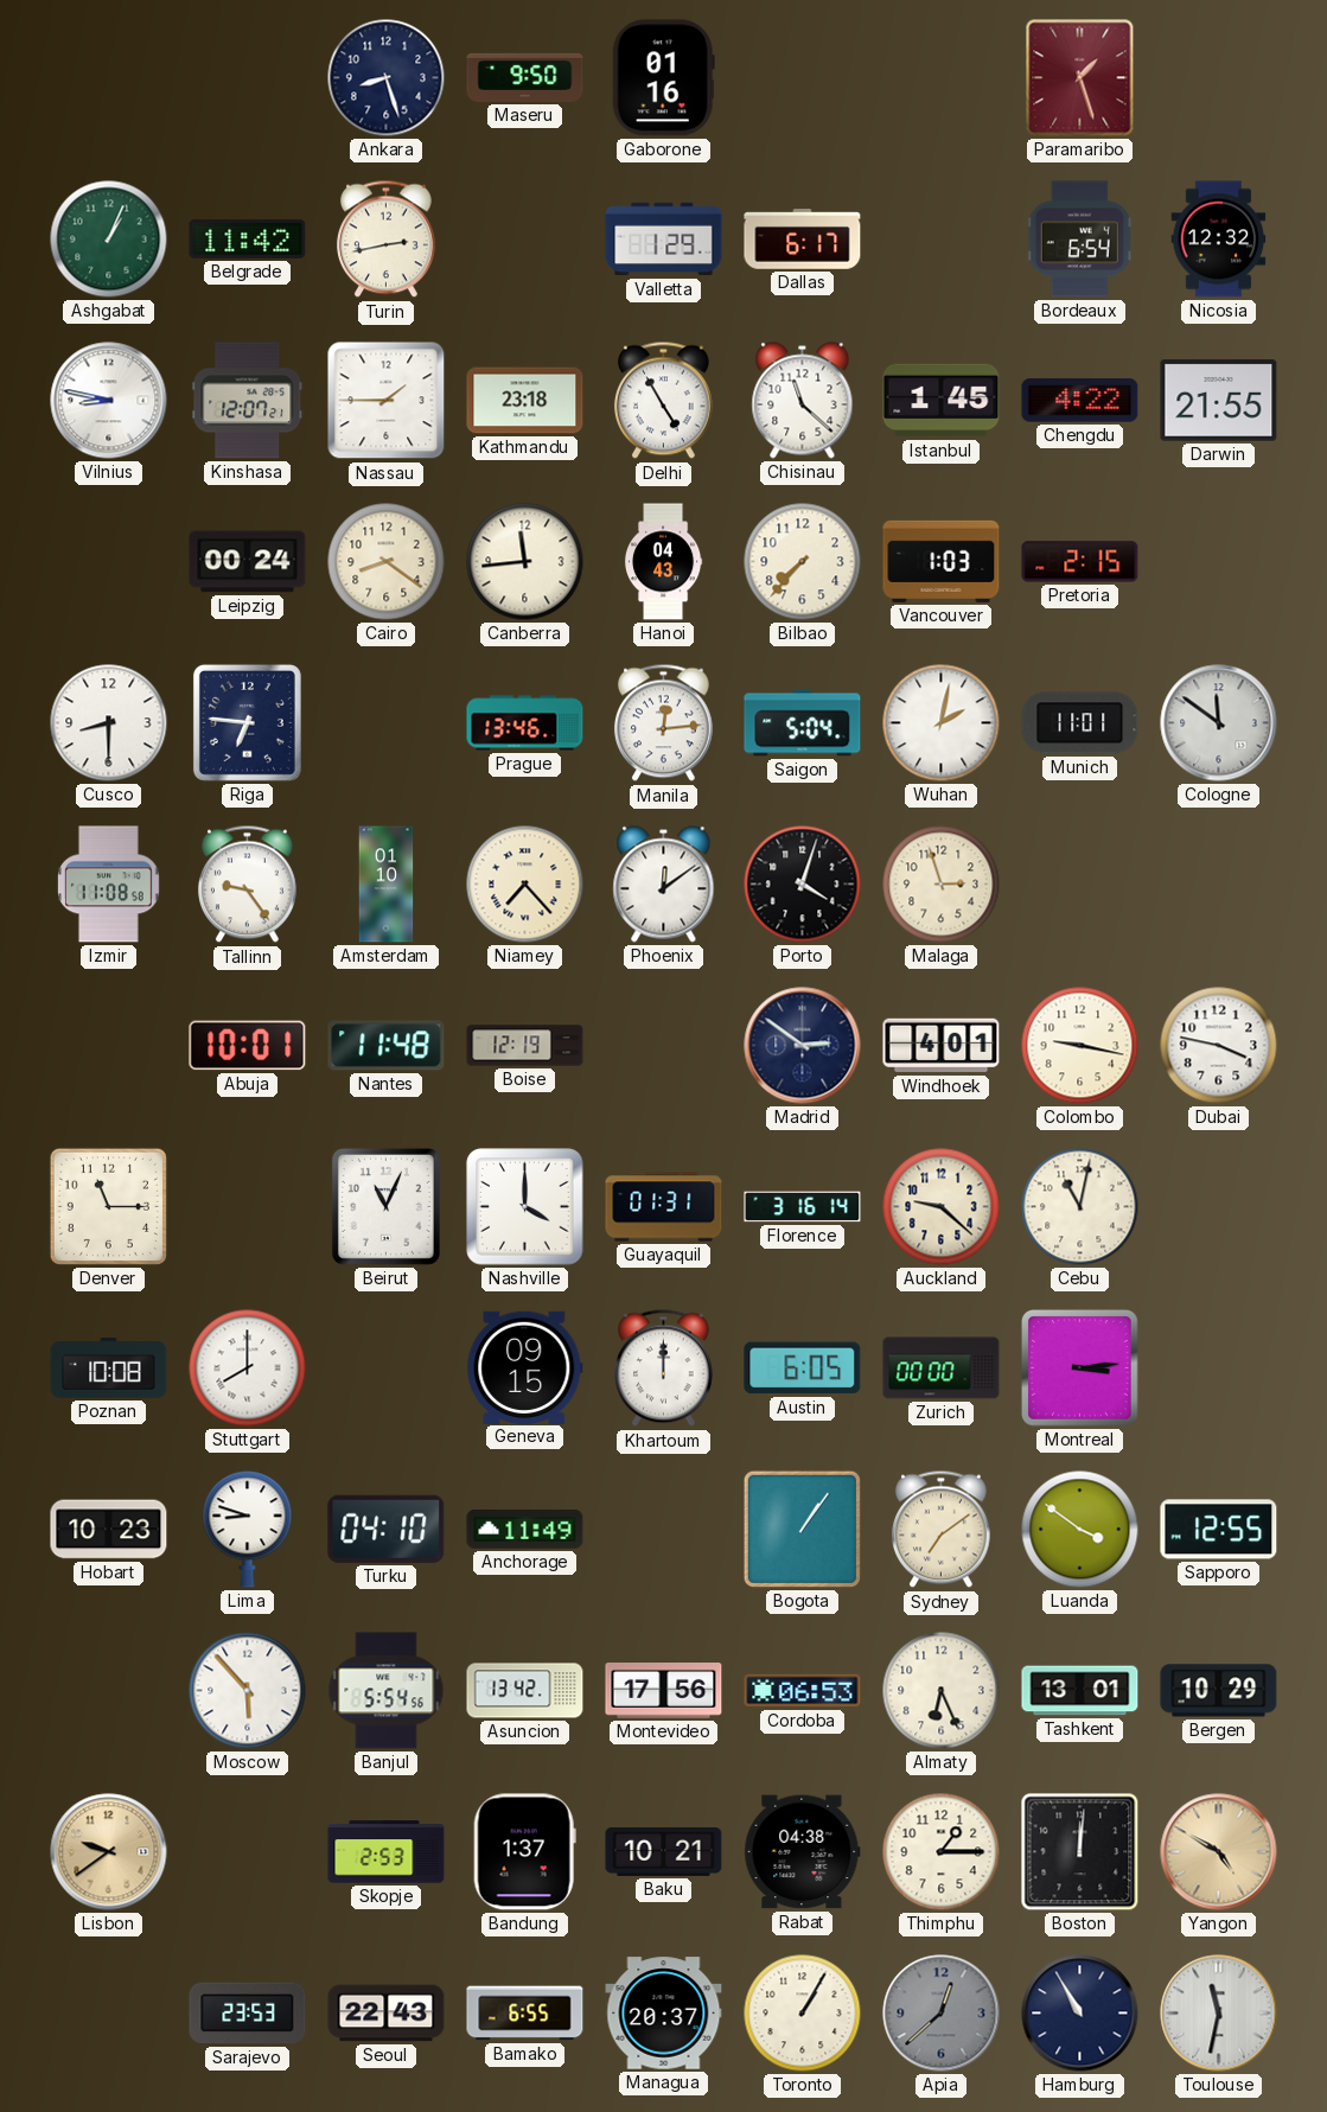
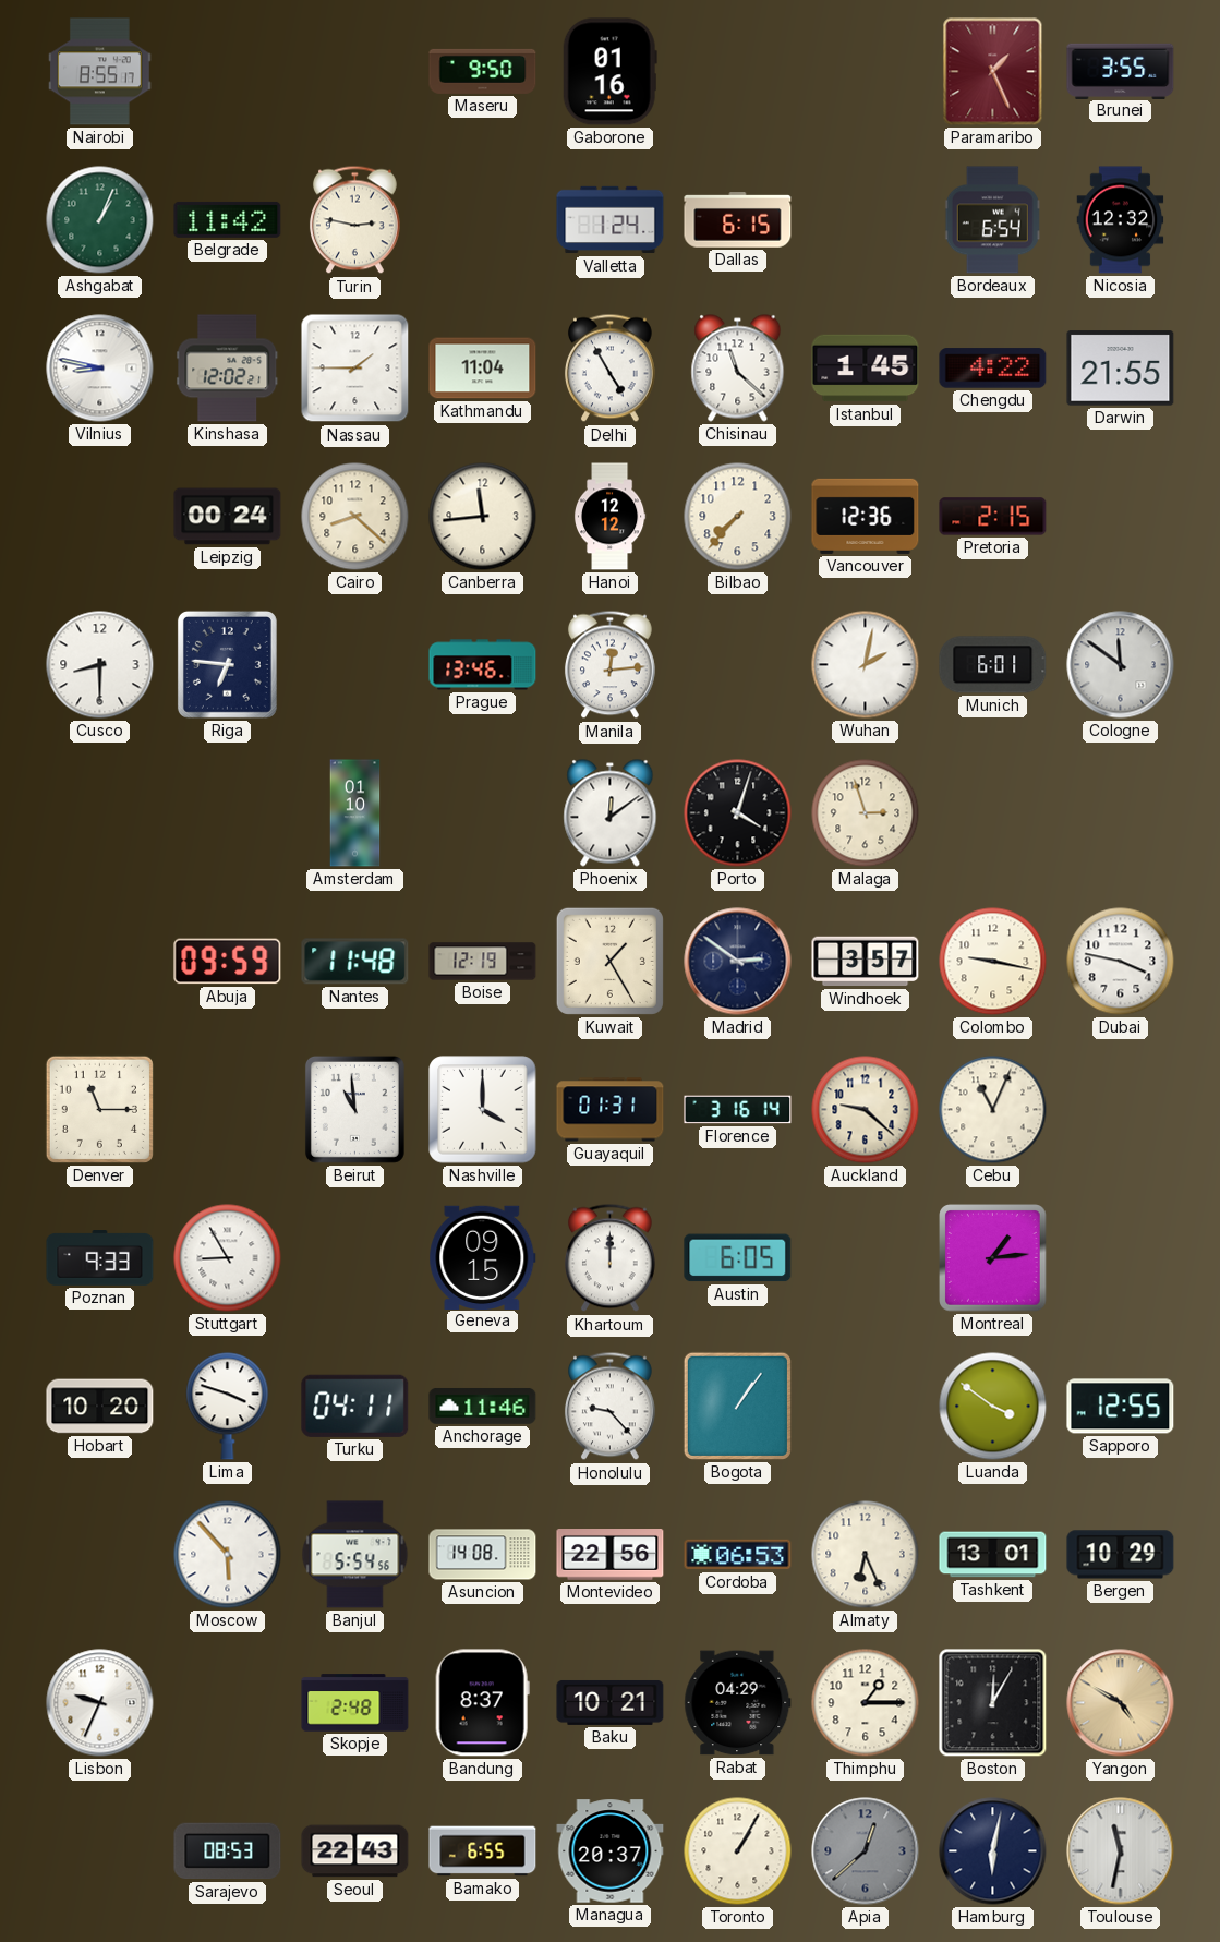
Nairobi: none -> 8:55 (99, 72)
Ankara: 8:27 -> none (387, 78)
Paramaribo: 1:27 -> 1:26 (993, 72)
Brunei: none -> 3:55 (1121, 71)
Turin: 2:43 -> 2:47 (355, 220)
Valletta: 1:29 -> 1:24 (611, 220)
Dallas: 6:17 -> 6:15 (738, 220)
Kinshasa: 12:07 -> 12:02 (228, 369)
Kathmandu: 23:18 -> 11:04 (483, 369)
Cairo: 8:21 -> 8:22 (355, 517)
Hanoi: 04:43 -> 12:12 (609, 517)
Vancouver: 1:03 -> 12:36 (866, 516)
Saigon: 5:04 -> none (803, 723)
Munich: 11:01 -> 6:01 (993, 665)
Izmir: 11:08 -> none (109, 885)
Tallinn: 9:24 -> none (248, 885)
Niamey: 7:23 -> none (525, 885)
Abuja: 10:01 -> 09:59 (228, 962)
Kuwait: none -> 1:25 (609, 961)
Windhoek: 4:01 -> 3:57 (866, 962)
Beirut: 11:04 -> 10:59 (354, 1109)
Cebu: 11:02 -> 11:04 (993, 1110)
Poznan: 10:08 -> 9:33 (100, 1258)
Stuttgart: 8:00 -> 8:55 (228, 1258)
Zurich: 00:00 -> none (942, 1368)
Montreal: 3:14 -> 1:14 (993, 1258)
Hobart: 10:23 -> 10:20 (100, 1407)
Lima: 8:48 -> 3:48 (228, 1407)
Turku: 04:10 -> 04:11 (355, 1406)
Anchorage: 11:49 -> 11:46 (483, 1406)
Honolulu: none -> 9:23 (611, 1407)
Sydney: 7:09 -> none (942, 1530)
Asuncion: 13:42 -> 14:08 (483, 1555)
Montevideo: 17:56 -> 22:56 (611, 1555)
Lisbon: 9:39 -> 9:34 (100, 1703)
Lisbon dial: champagne -> white (100, 1703)
Skopje: 2:53 -> 2:48 (355, 1703)
Bandung: 1:37 -> 8:37 (482, 1703)
Rabat: 04:38 -> 04:29 (738, 1703)
Boston: 12:01 -> 12:05 (993, 1703)
Sarajevo: 23:53 -> 08:53 (228, 1851)
Hamburg: 10:55 -> 6:02 (993, 1851)
